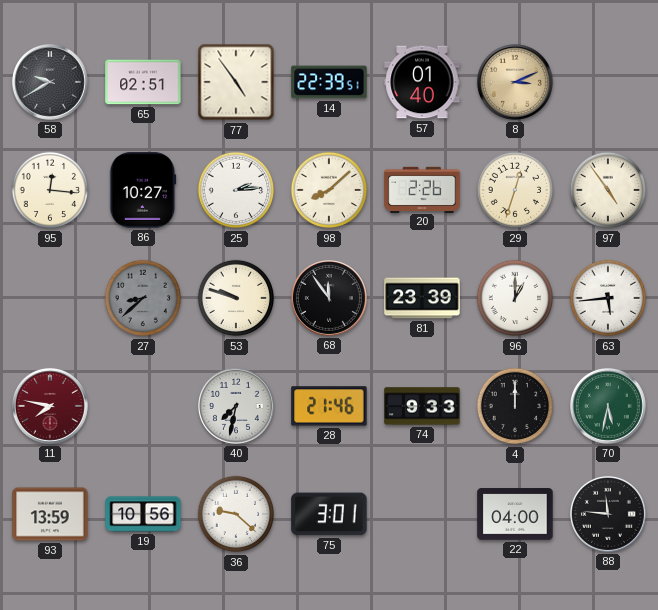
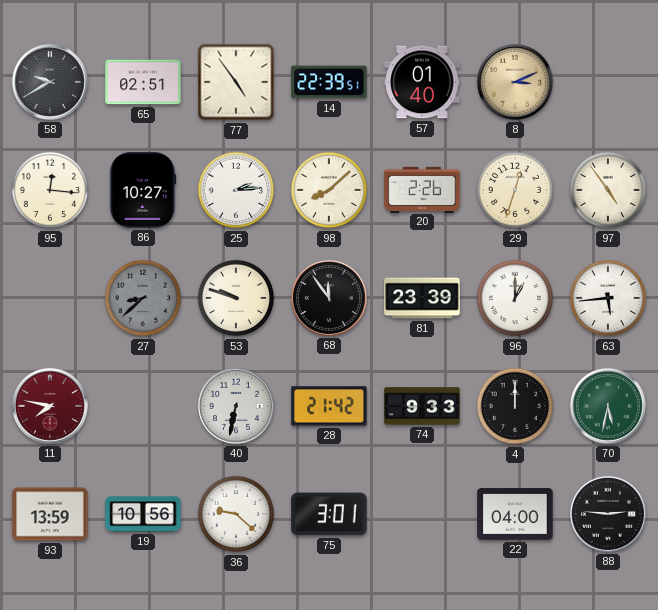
40: 7:32 -> 6:32 (236, 406)
28: 21:46 -> 21:42 (329, 406)
88: 11:46 -> 2:46 (608, 514)
